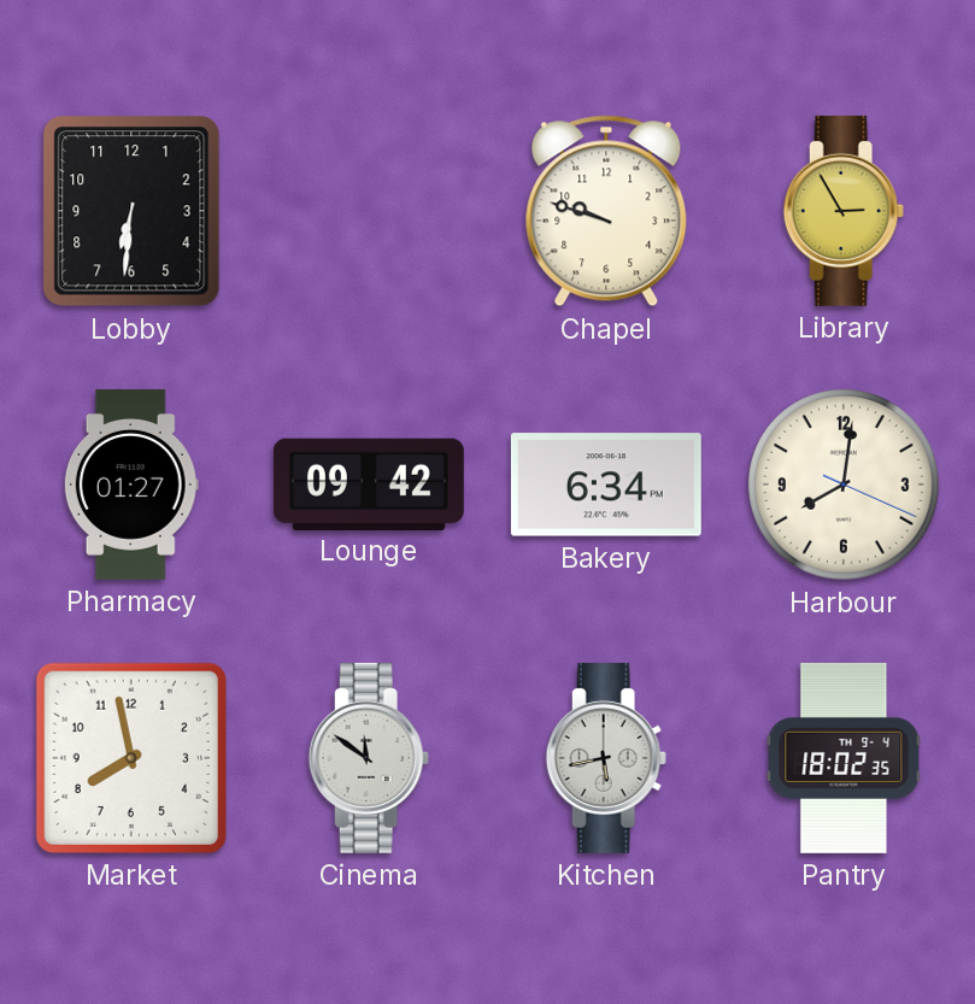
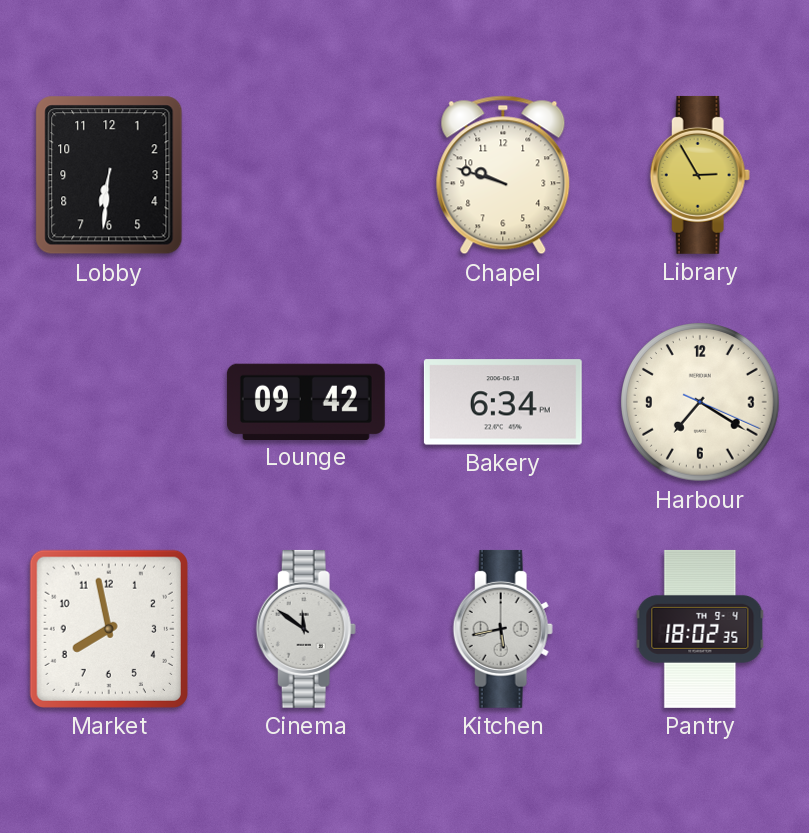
Pharmacy: 01:27 -> none (131, 485)
Harbour: 8:01 -> 7:20 (701, 403)
